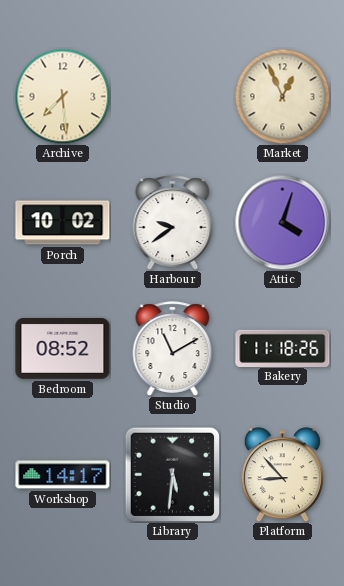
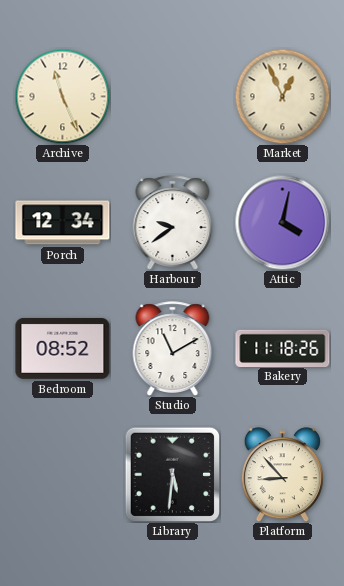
Archive: 7:29 -> 11:26 (62, 96)
Porch: 10:02 -> 12:34 (63, 223)
Attic: 4:03 -> 4:02 (282, 222)
Workshop: 14:17 -> none (63, 475)
